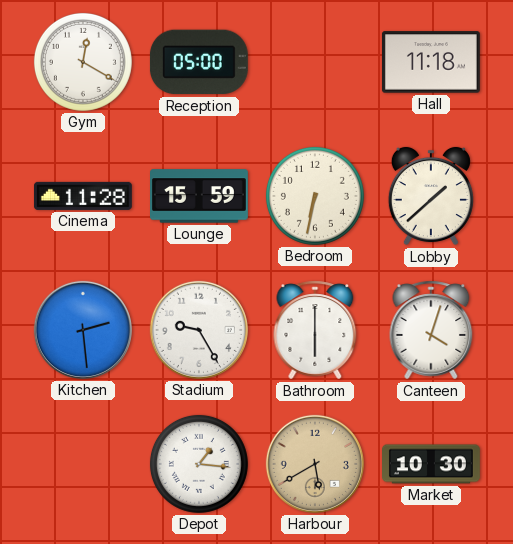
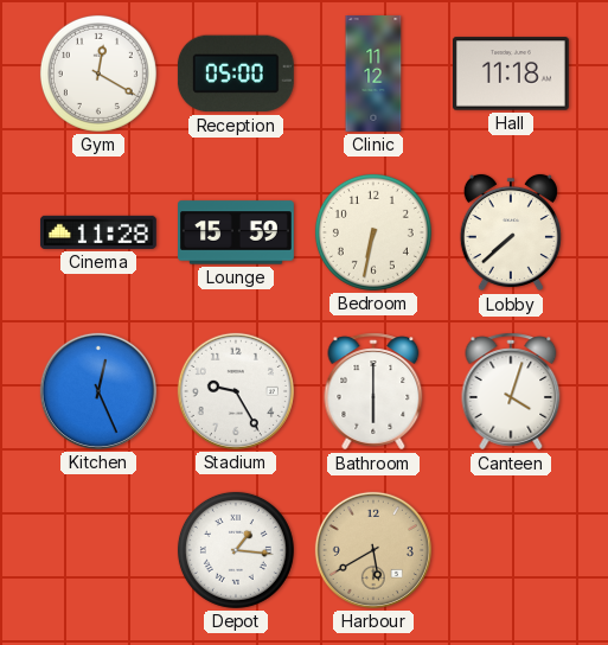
Clinic: none -> 11:12 (373, 75)
Lobby: 1:38 -> 7:38 (511, 232)
Kitchen: 2:29 -> 12:26 (98, 391)
Market: 10:30 -> none (432, 464)
